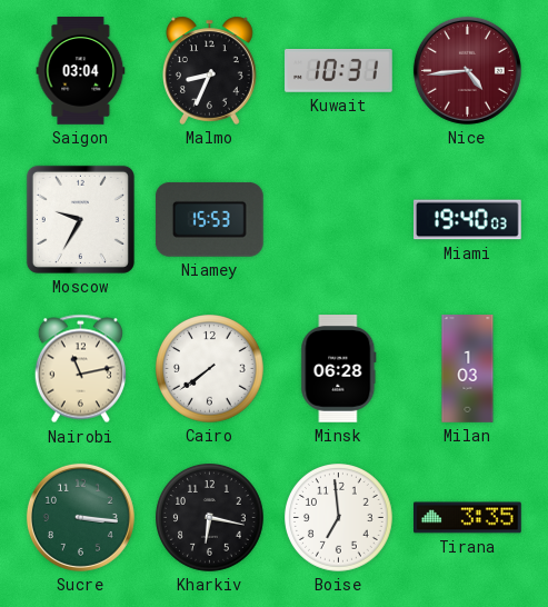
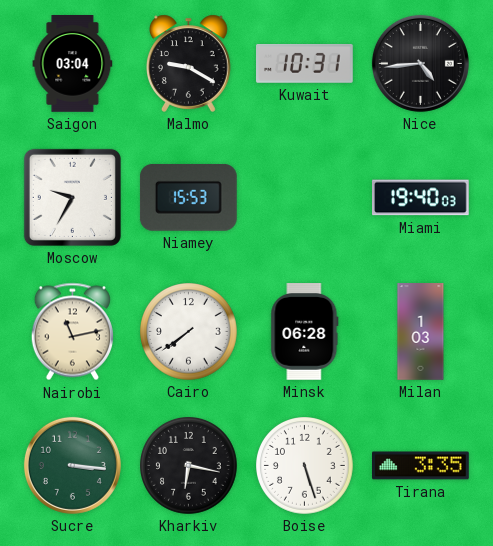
Malmo: 8:34 -> 9:20 (188, 63)
Nice dial: burgundy -> black (420, 63)
Boise: 6:59 -> 5:27 (305, 466)
